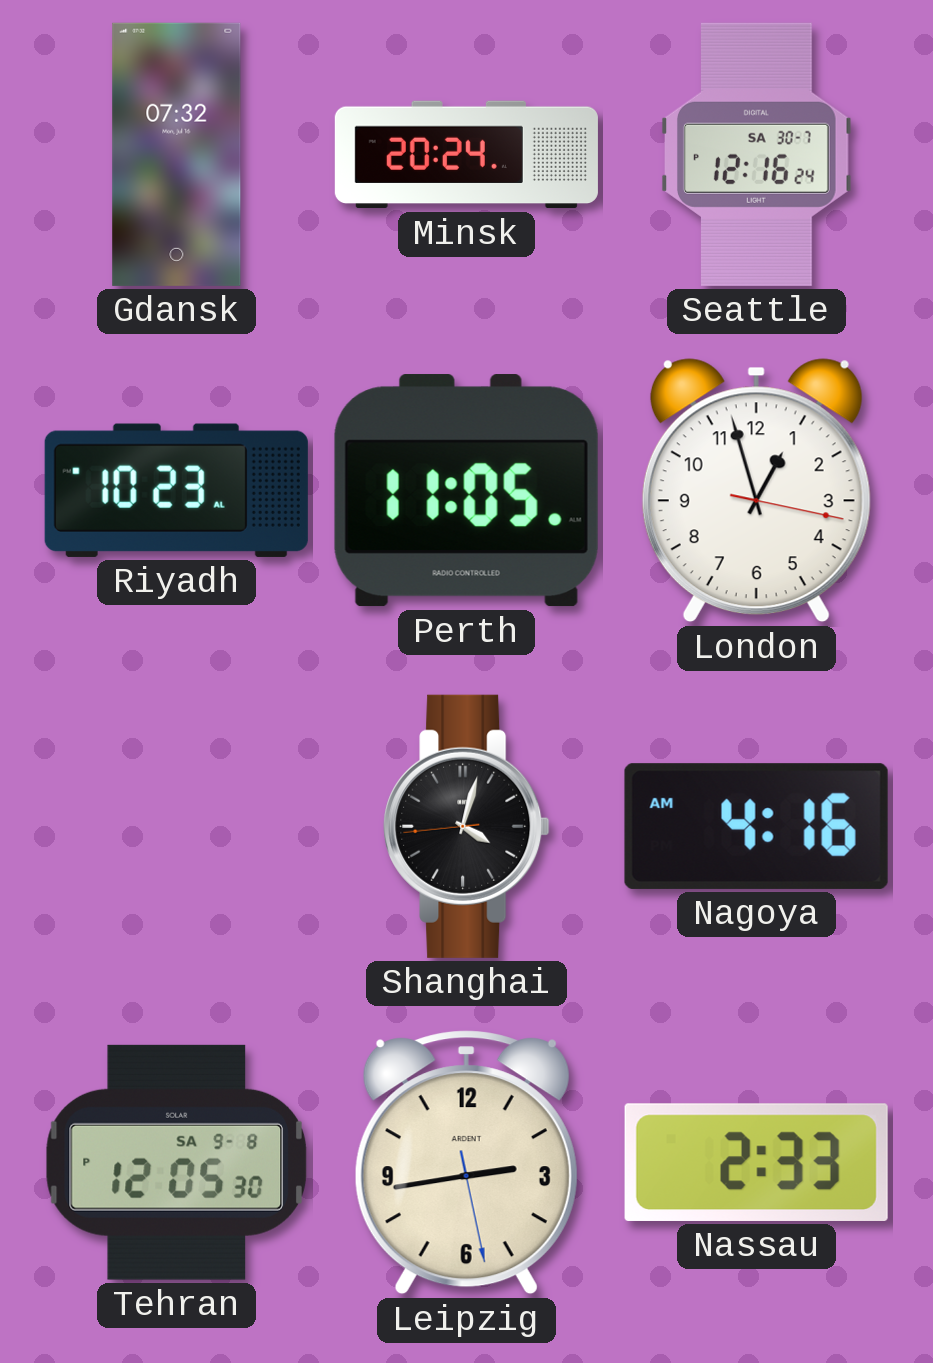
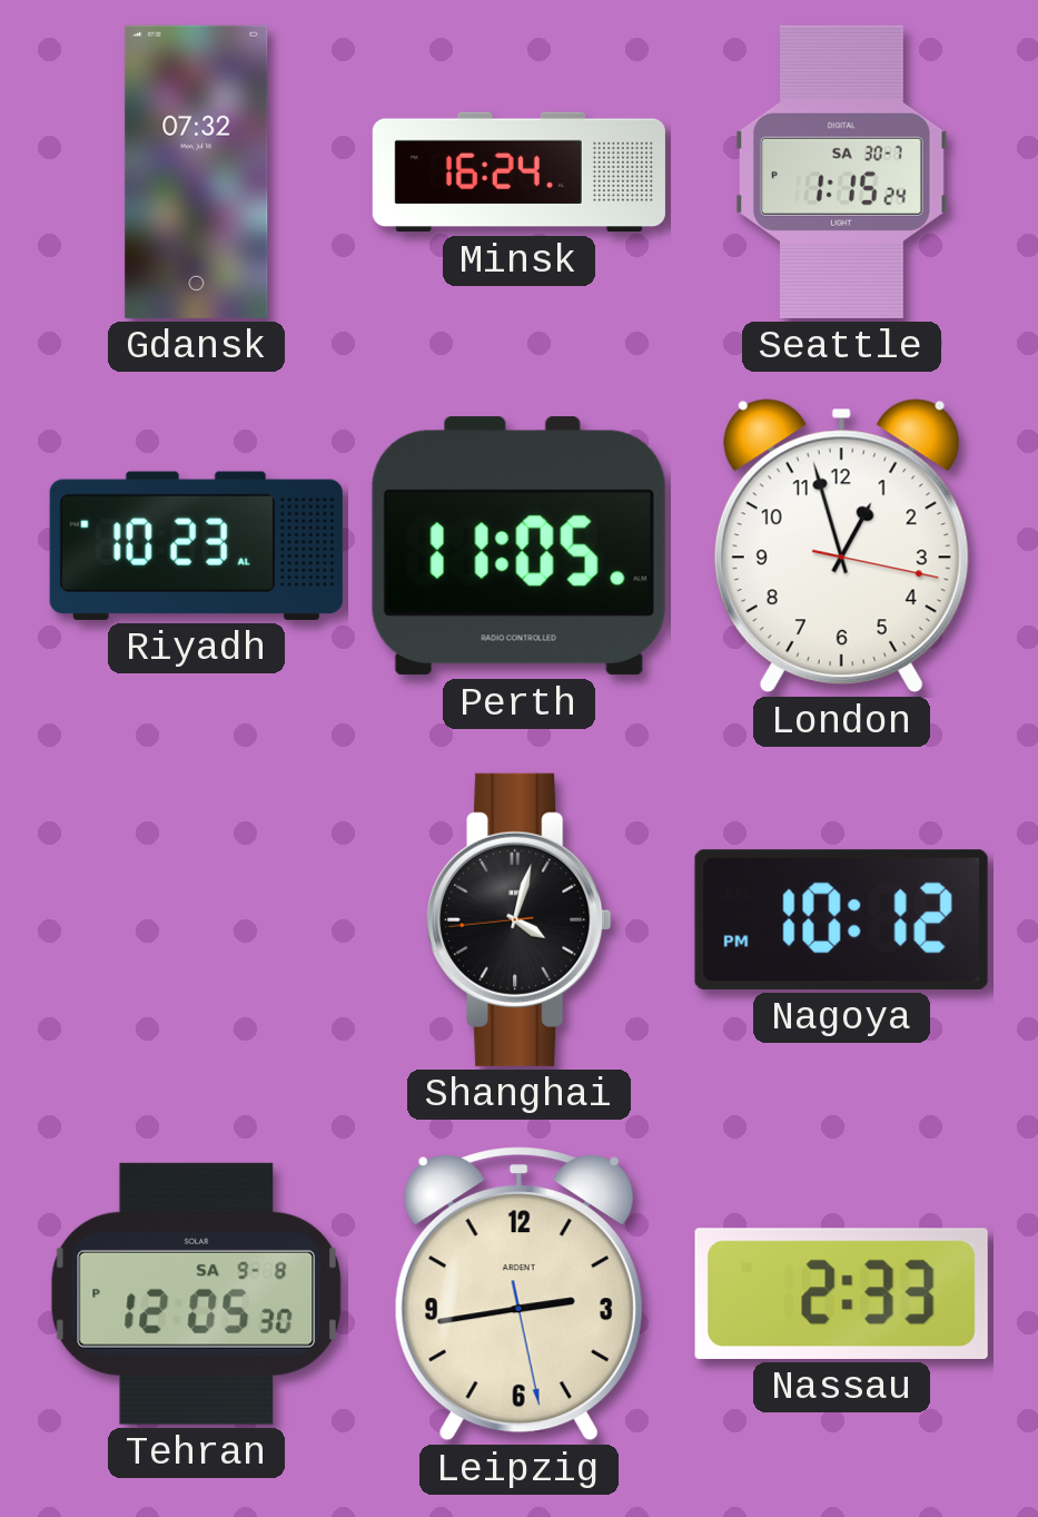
Minsk: 20:24 -> 16:24 (518, 173)
Seattle: 12:16 -> 1:15 (841, 171)
Nagoya: 4:16 -> 10:12 (841, 919)
